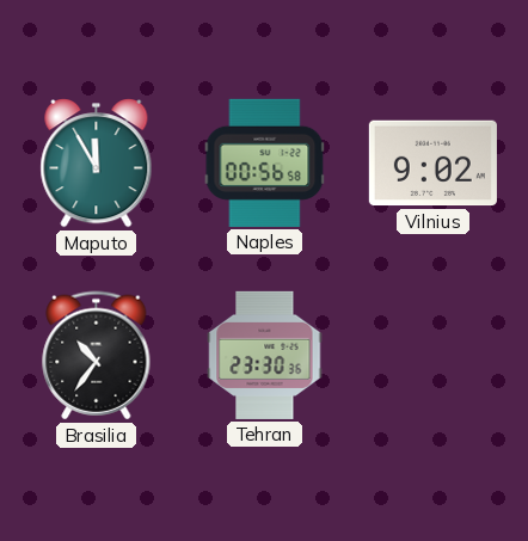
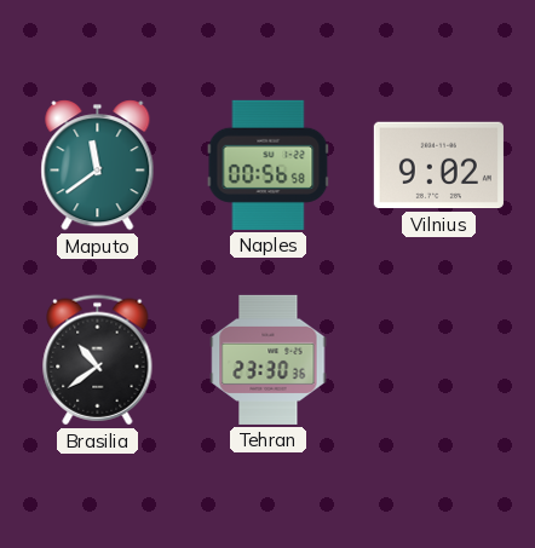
Maputo: 11:55 -> 11:39 (98, 166)
Brasilia: 10:36 -> 10:39 (98, 360)
